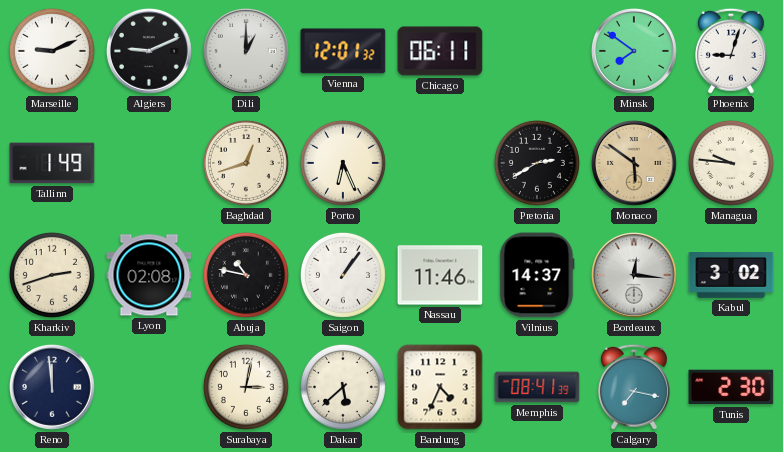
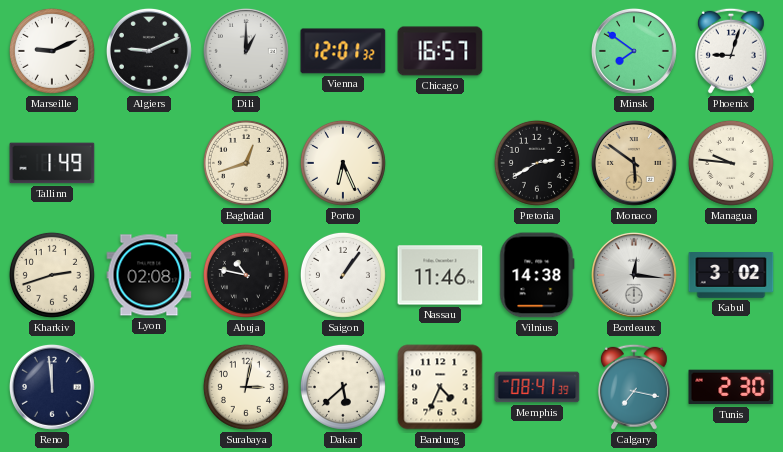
Chicago: 06:11 -> 16:57 (440, 51)
Vilnius: 14:37 -> 14:38 (537, 275)
